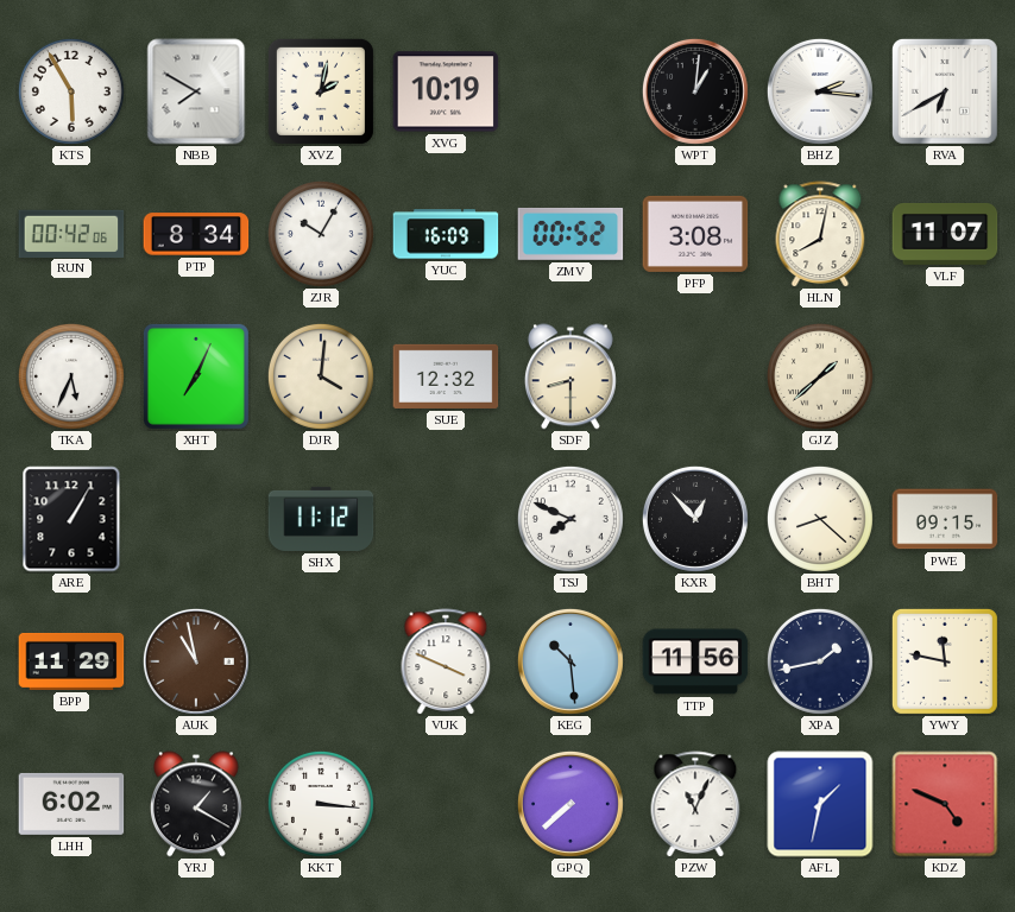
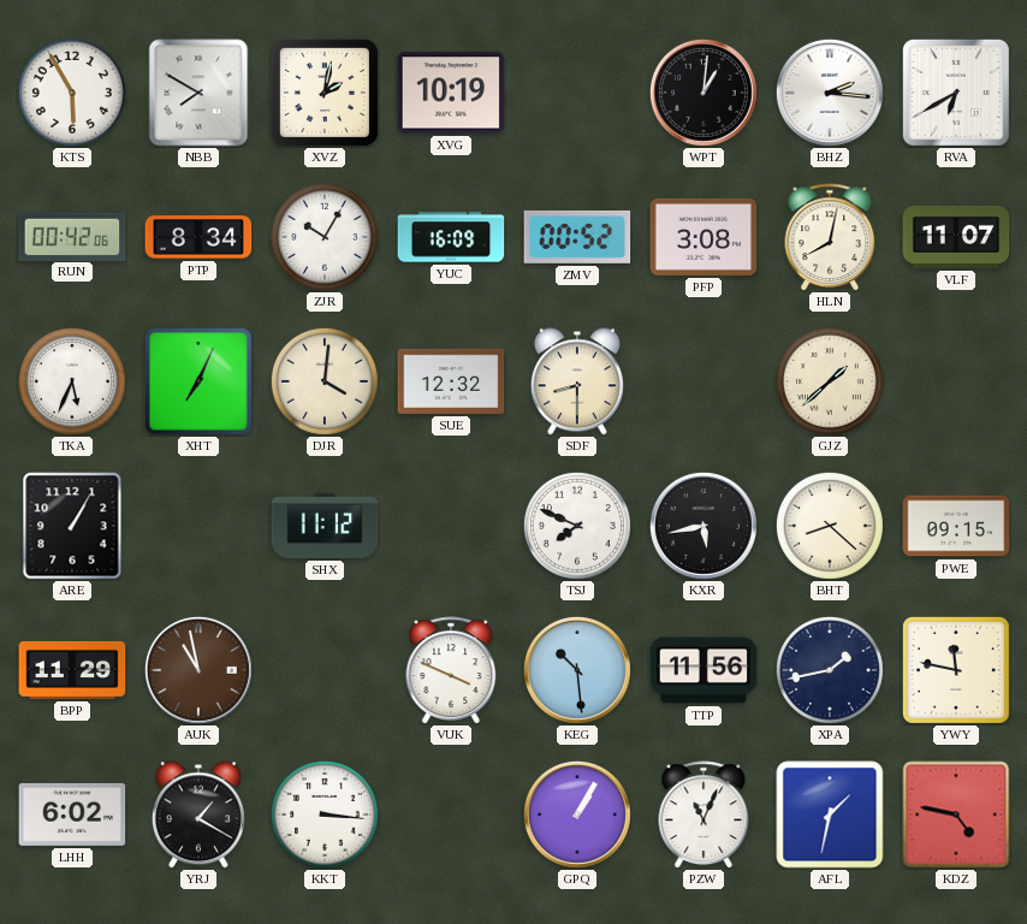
KXR: 12:53 -> 5:43 (704, 526)
GPQ: 7:38 -> 1:05 (577, 815)
KDZ: 4:49 -> 4:47 (956, 815)
